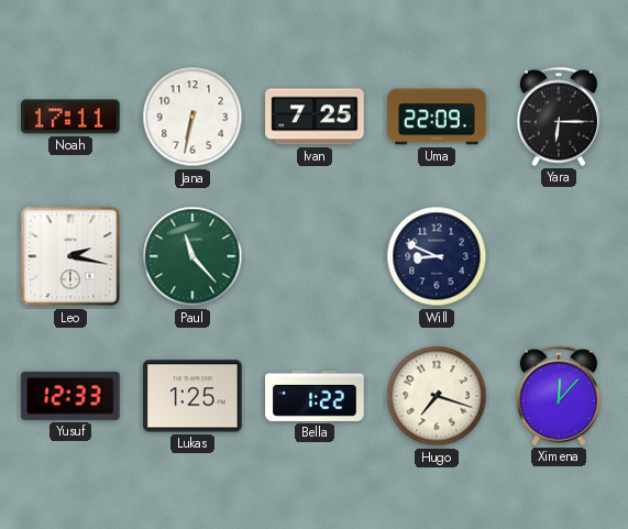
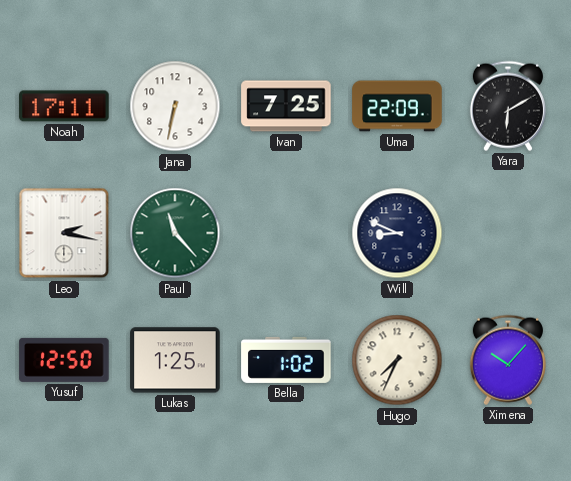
Yara: 6:15 -> 6:10 (508, 106)
Yusuf: 12:33 -> 12:50 (64, 360)
Bella: 1:22 -> 1:02 (286, 360)
Hugo: 7:18 -> 7:34 (397, 360)
Ximena: 12:07 -> 10:07 (508, 360)
